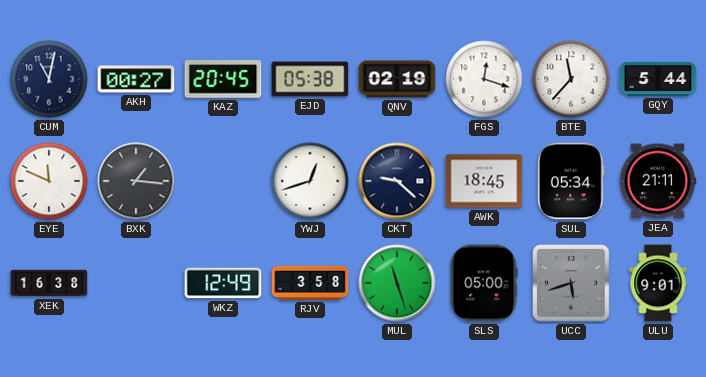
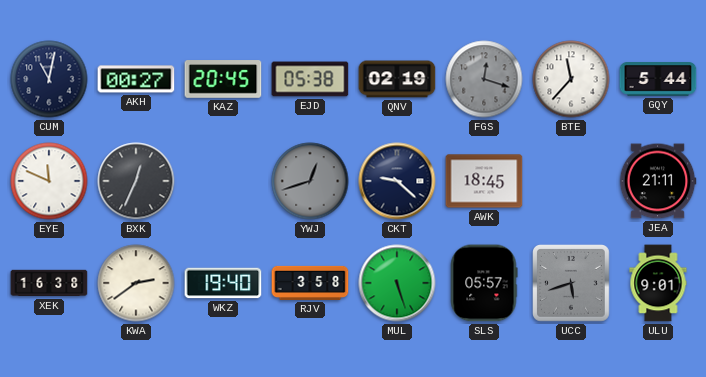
FGS dial: white -> grey (484, 79)
BXK: 1:16 -> 12:34 (136, 181)
YWJ dial: white -> grey (310, 181)
SUL: 05:34 -> none (571, 181)
KWA: none -> 2:39 (136, 283)
WKZ: 12:49 -> 19:40 (223, 283)
MUL: 11:27 -> 5:27 (397, 283)
SLS: 05:00 -> 05:57 (484, 283)
